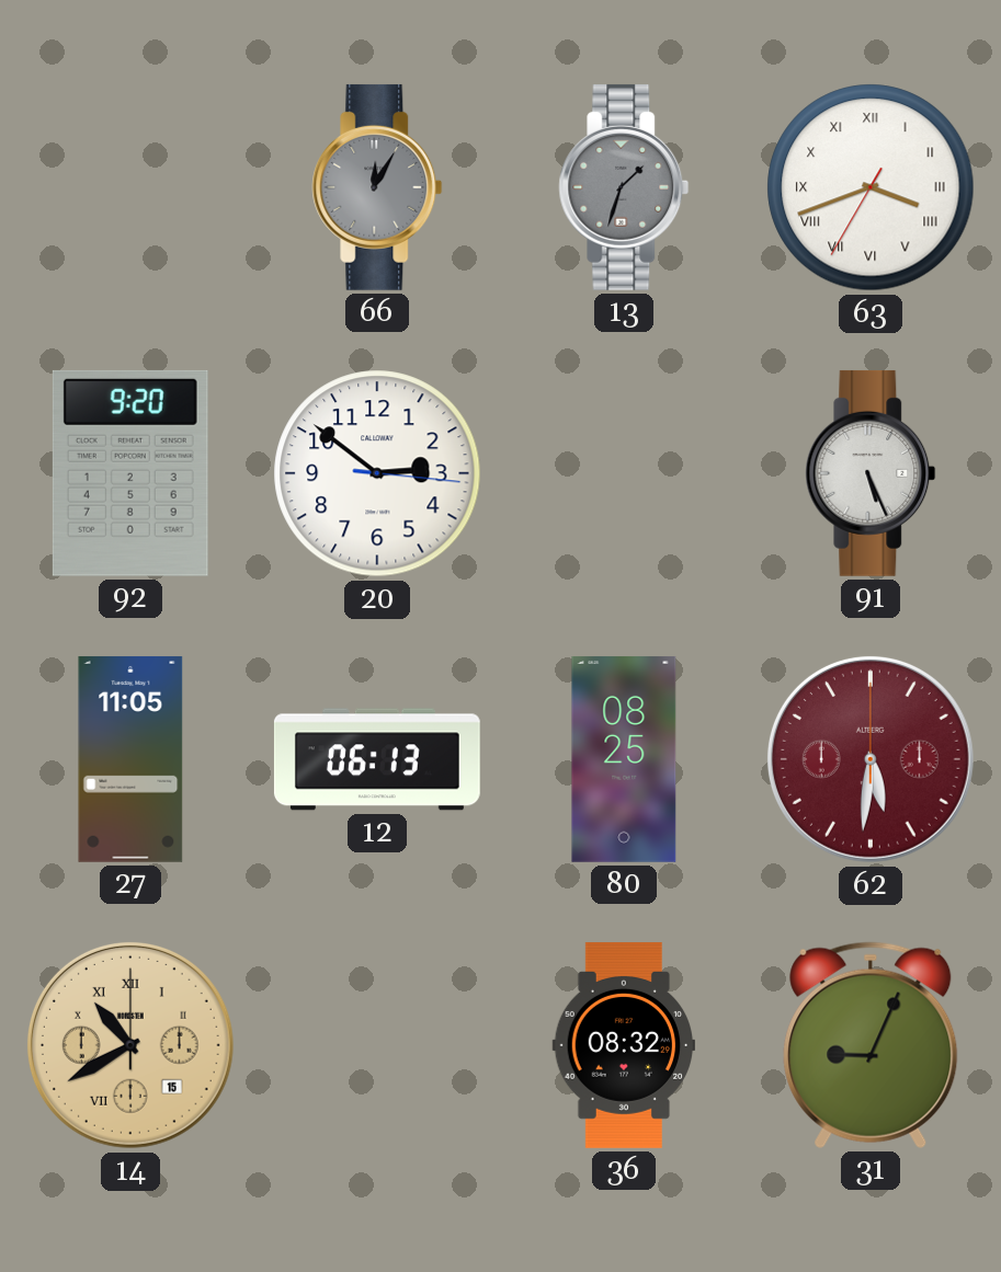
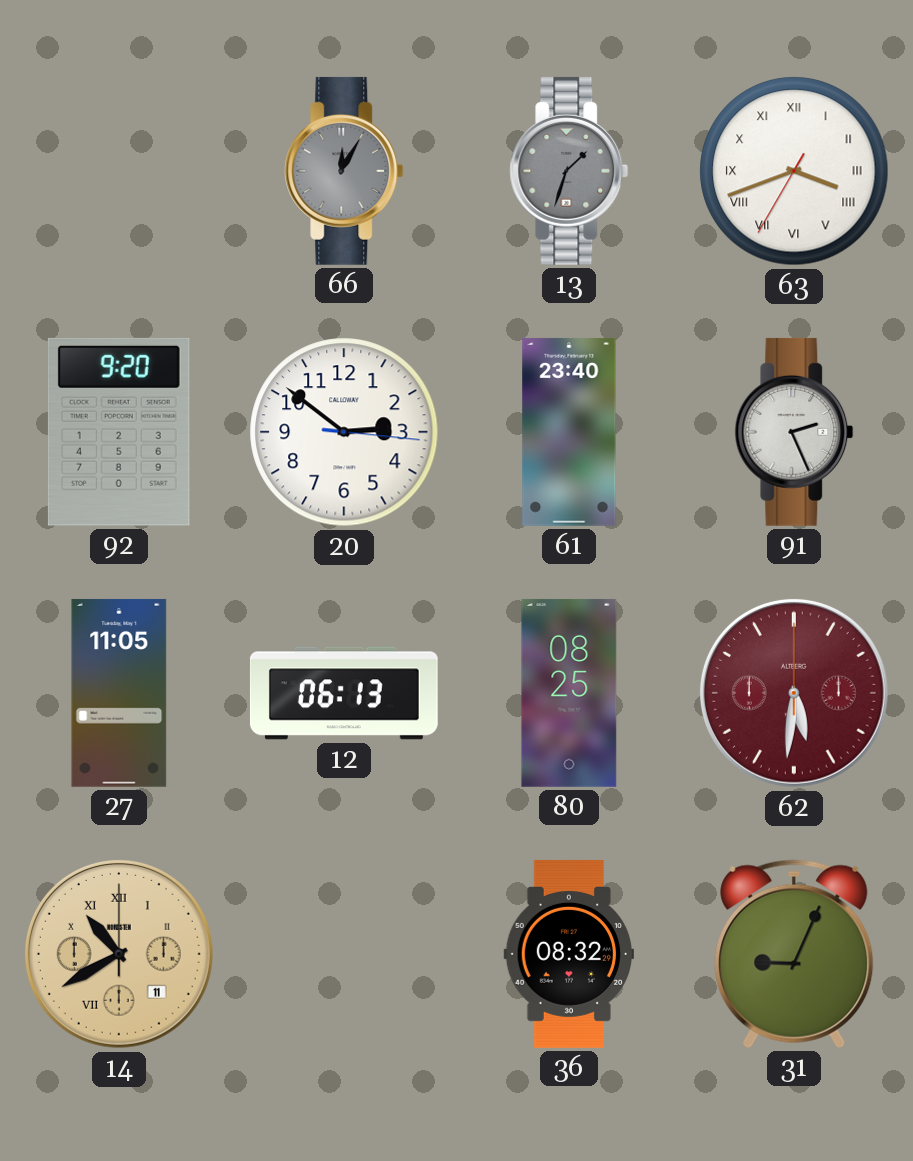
61: none -> 23:40 (569, 432)
91: 5:26 -> 2:26 (794, 432)
14 date: 15 -> 11 (119, 954)
